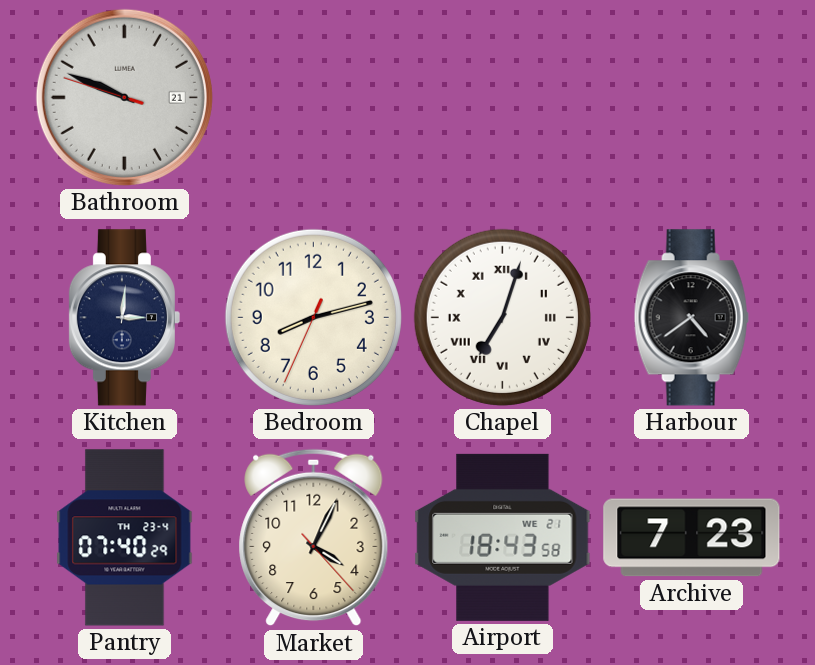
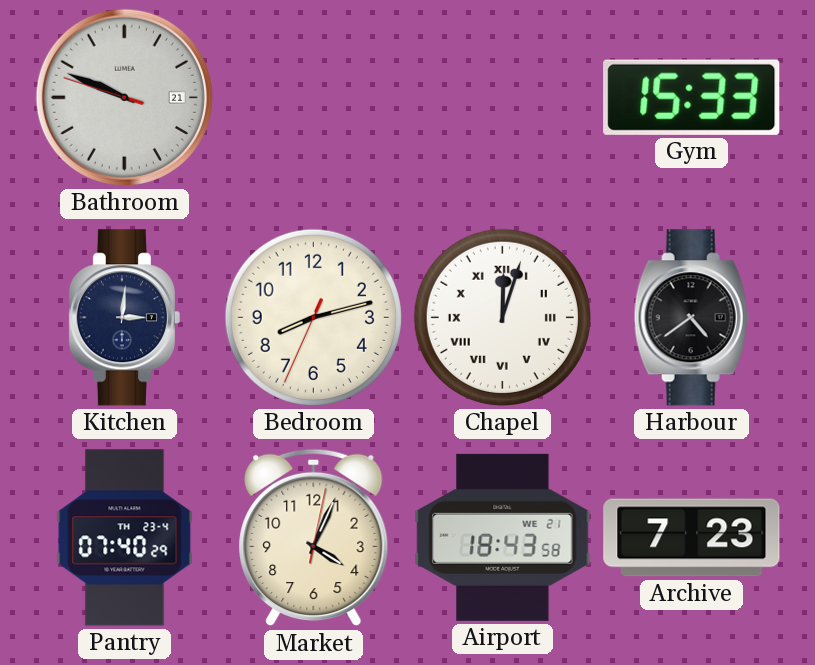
Gym: none -> 15:33 (692, 97)
Chapel: 7:03 -> 12:03 (502, 317)
Market: 4:04:23 -> 4:04:02 (314, 538)
